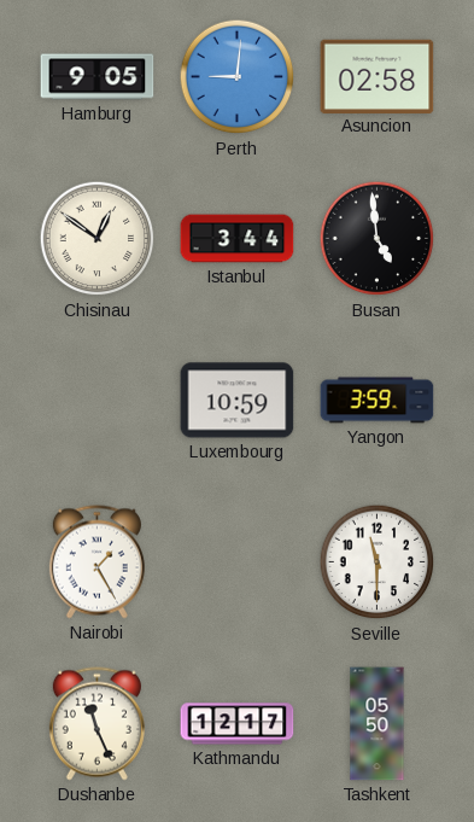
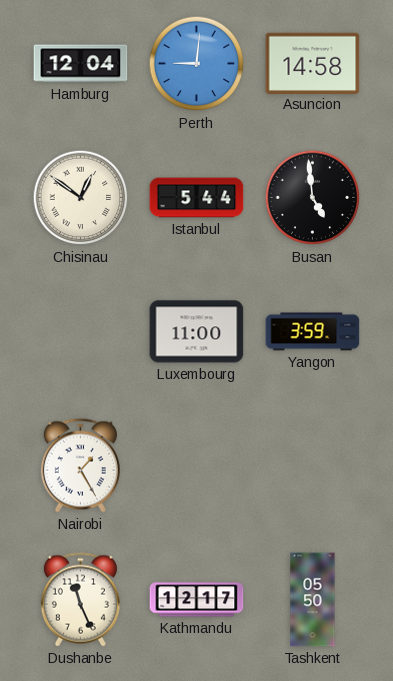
Hamburg: 9:05 -> 12:04 (81, 64)
Asuncion: 02:58 -> 14:58 (313, 63)
Istanbul: 3:44 -> 5:44 (197, 198)
Luxembourg: 10:59 -> 11:00 (197, 332)
Seville: 11:30 -> none (378, 562)
